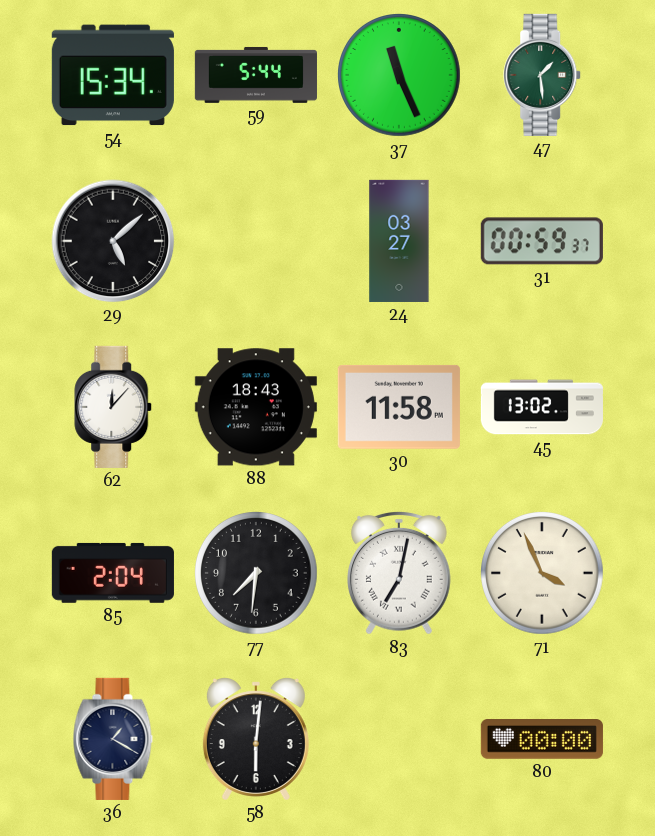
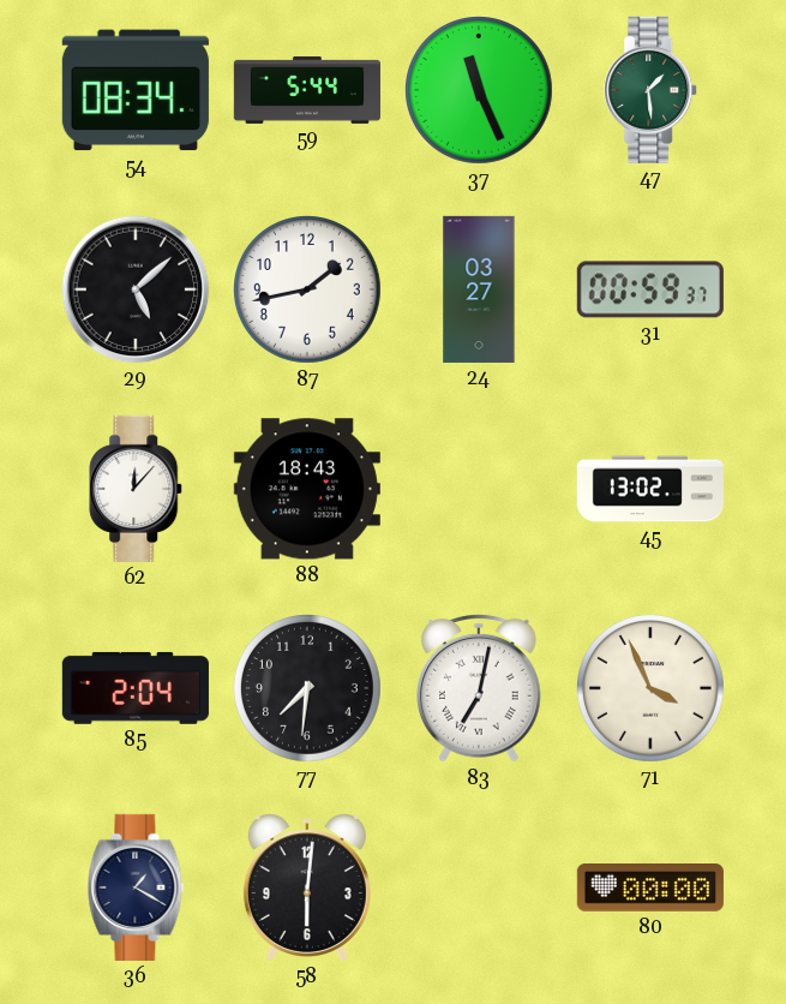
54: 15:34 -> 08:34 (136, 90)
87: none -> 1:43 (308, 291)
30: 11:58 -> none (399, 407)
